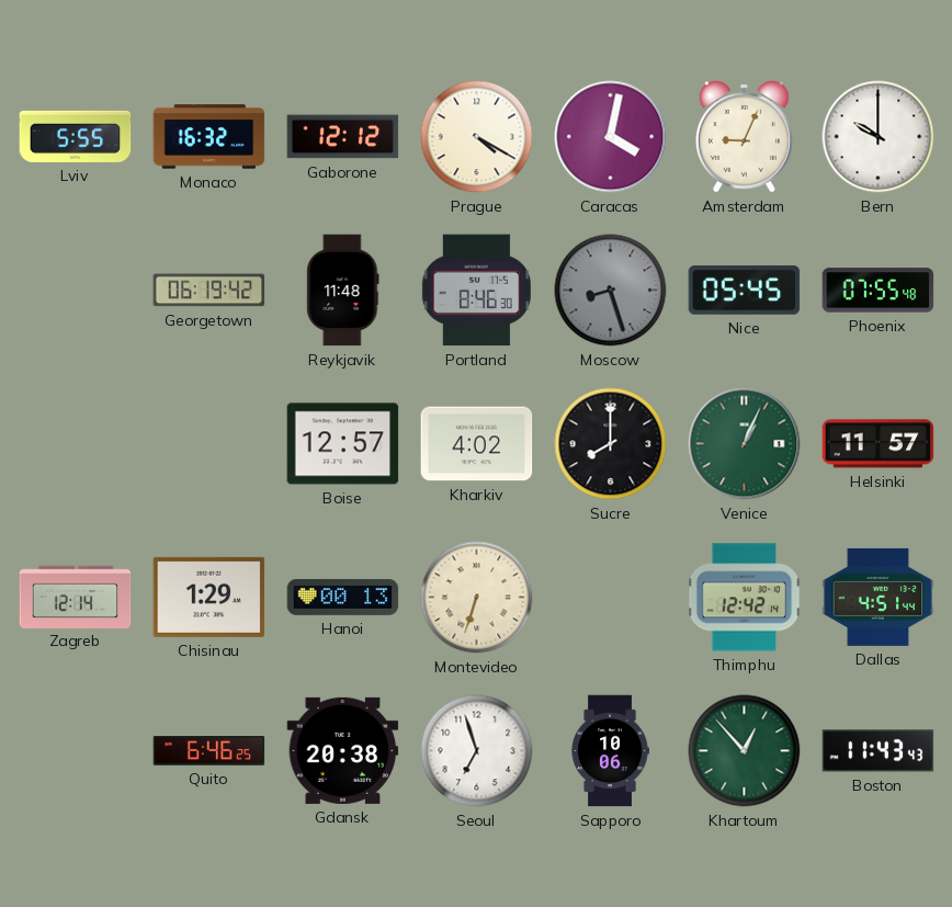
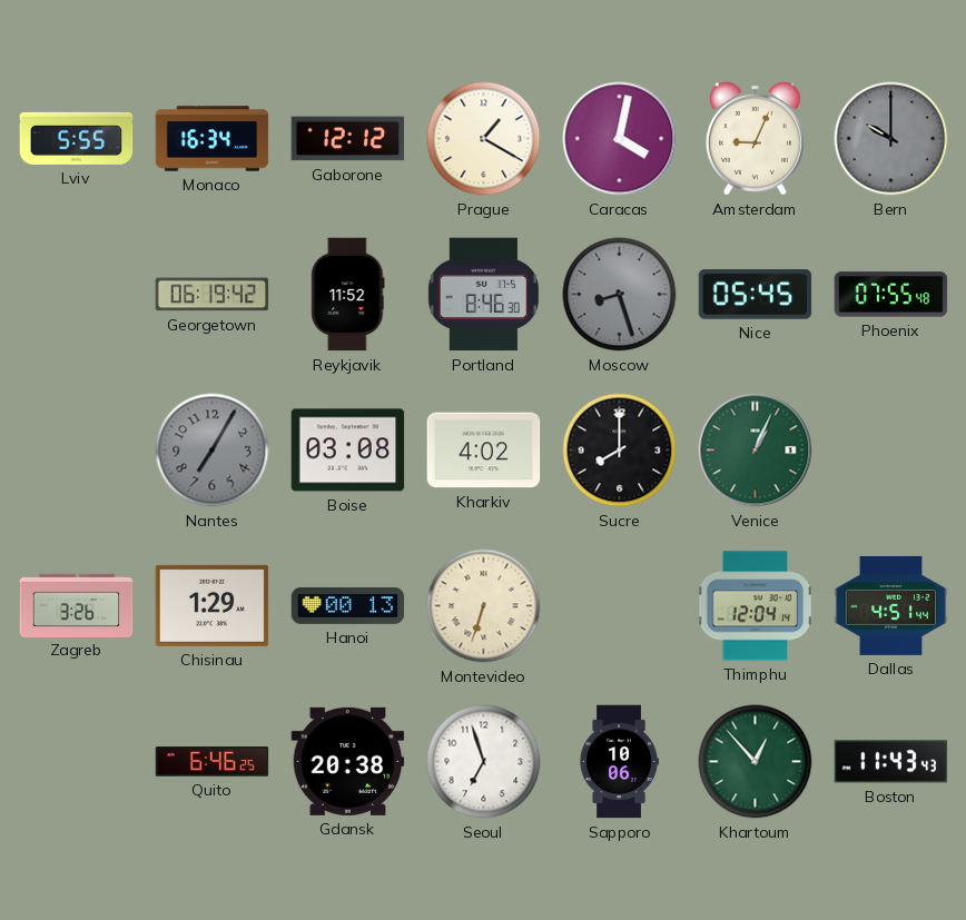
Monaco: 16:32 -> 16:34 (213, 139)
Prague: 4:20 -> 1:20 (484, 139)
Bern dial: white -> grey (891, 139)
Reykjavik: 11:48 -> 11:52 (348, 295)
Nantes: none -> 7:05 (213, 451)
Boise: 12:57 -> 03:08 (348, 451)
Helsinki: 11:57 -> none (879, 444)
Zagreb: 12:14 -> 3:26 (77, 605)
Thimphu: 12:42 -> 12:04 (756, 606)
